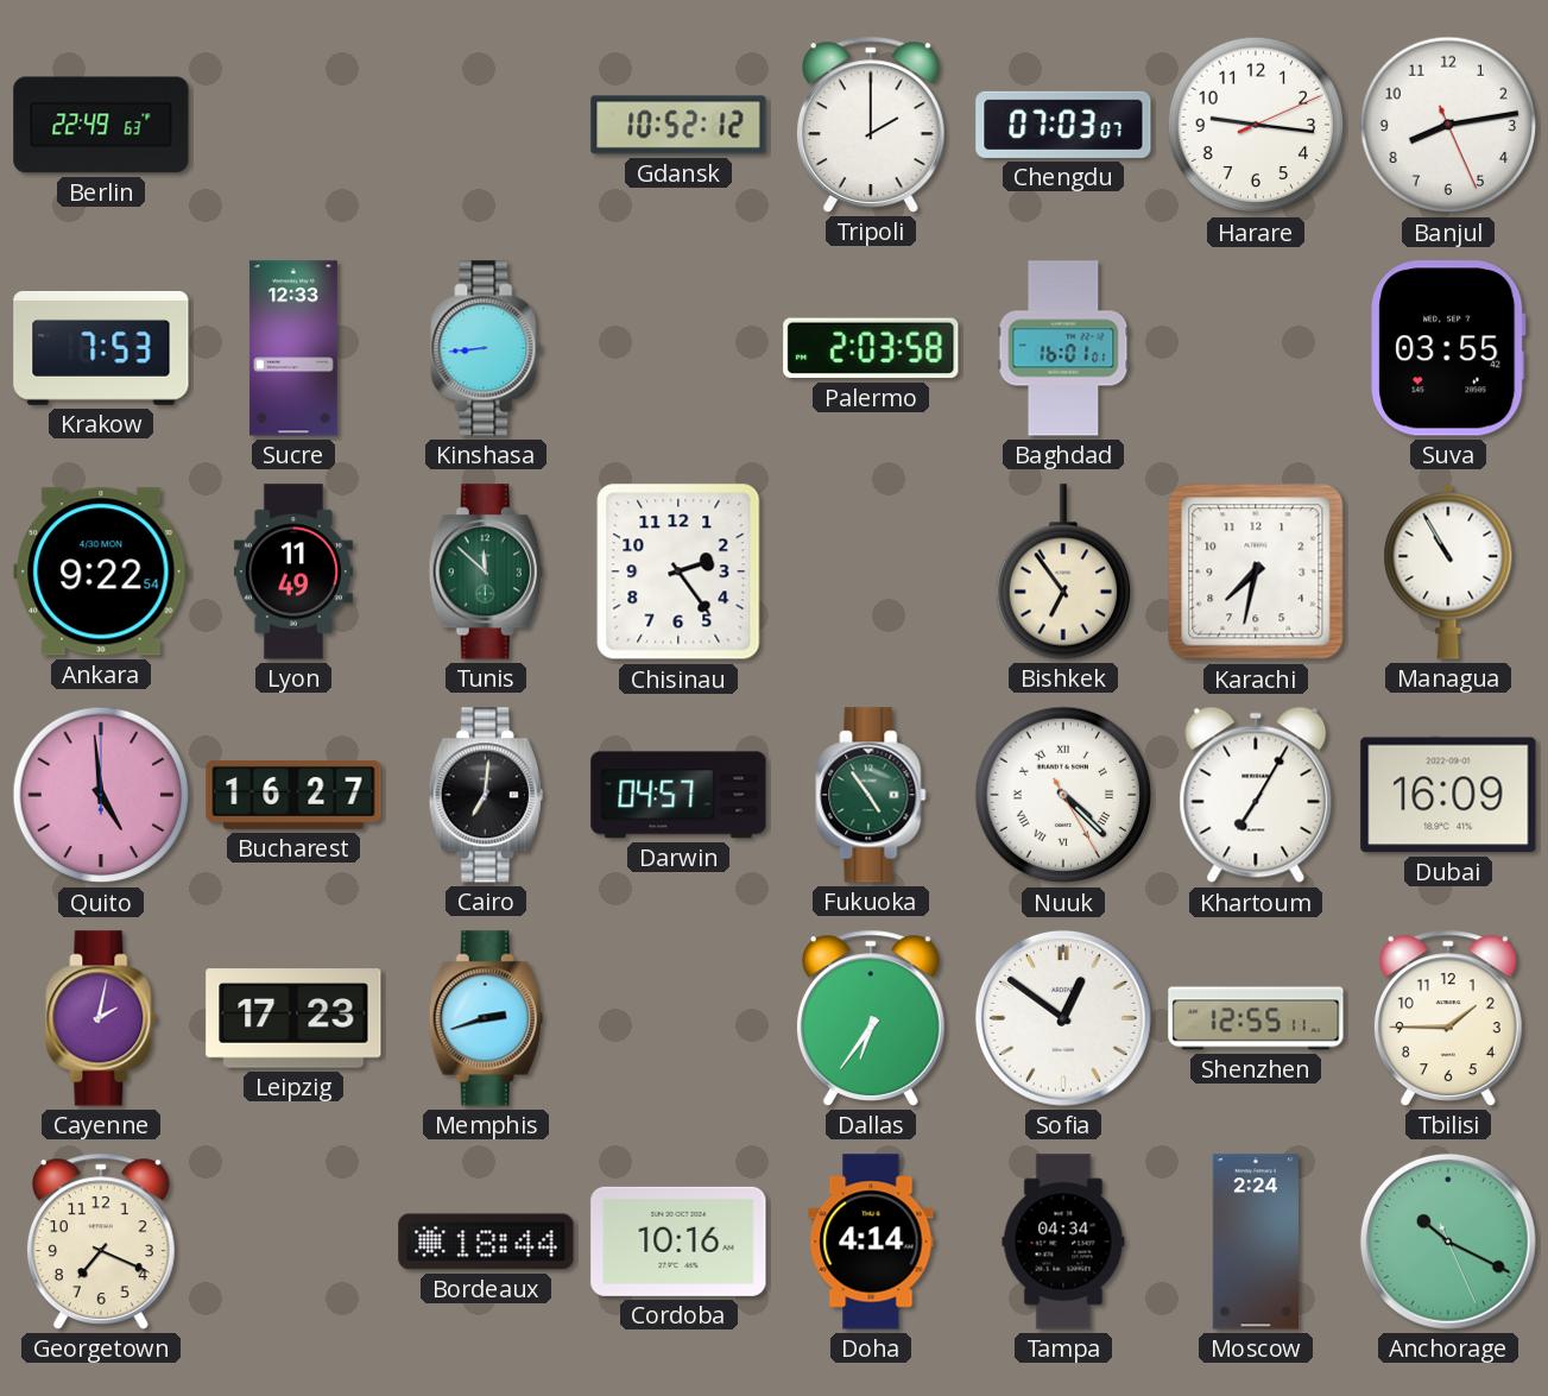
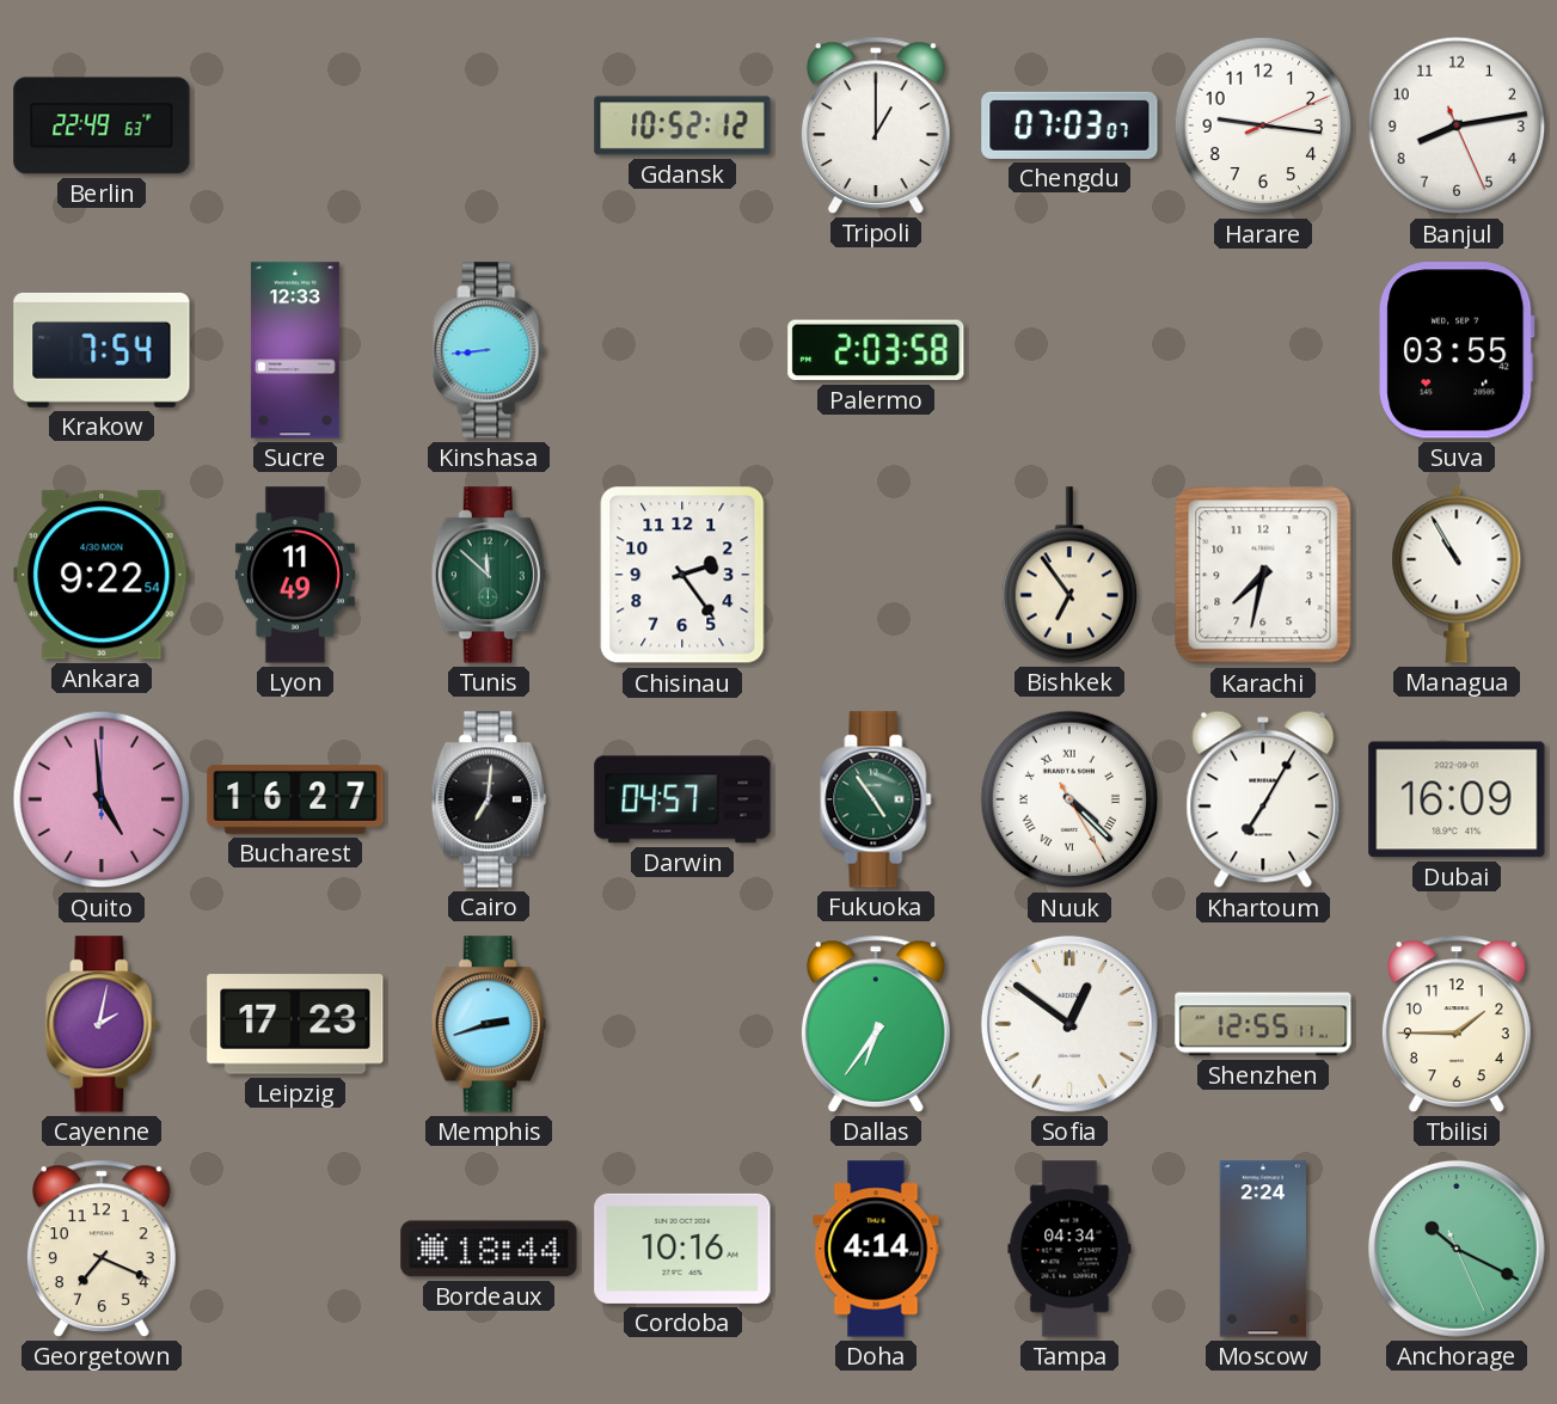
Tripoli: 2:00 -> 1:00 (876, 125)
Krakow: 7:53 -> 7:54 (102, 350)
Baghdad: 16:01 -> none (1063, 348)
